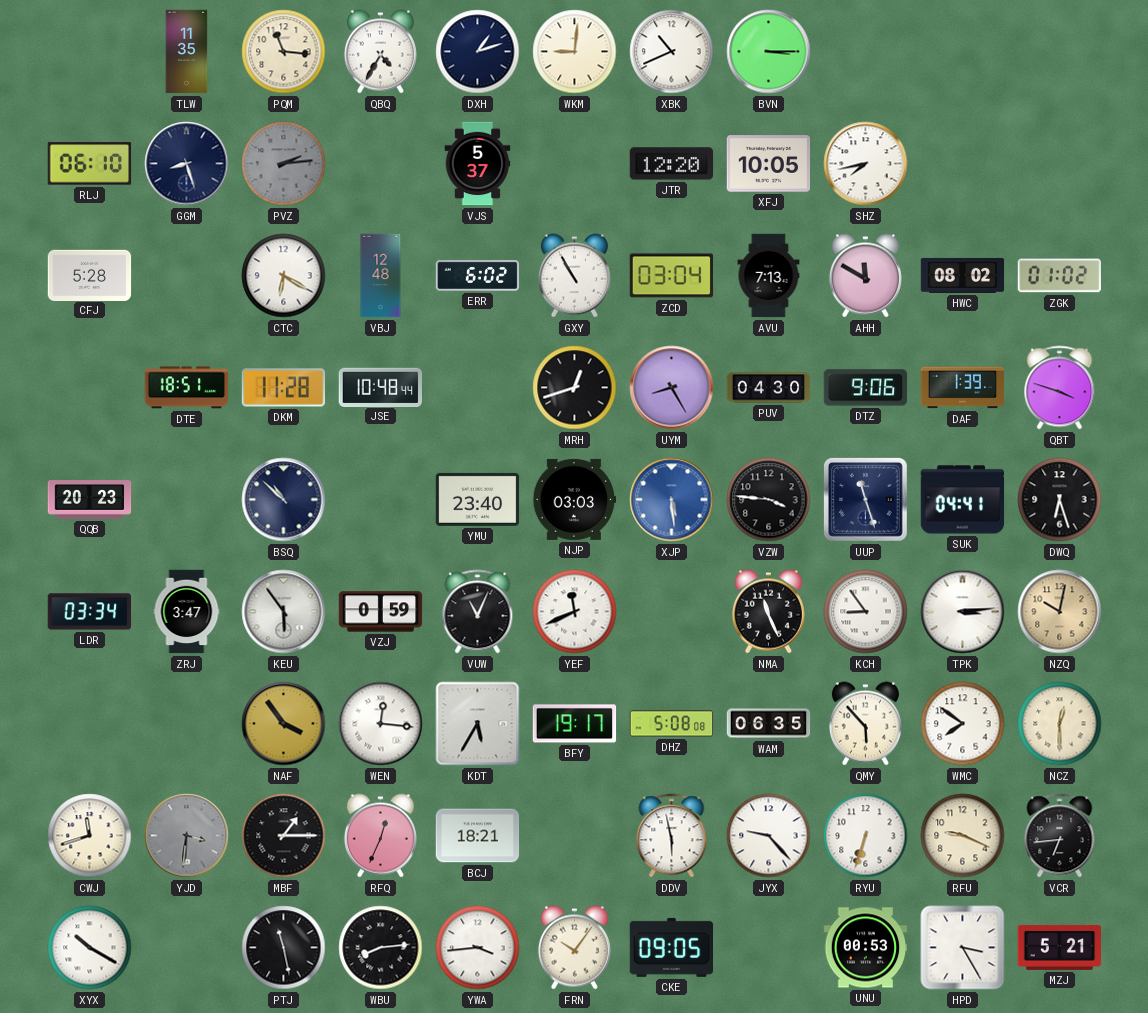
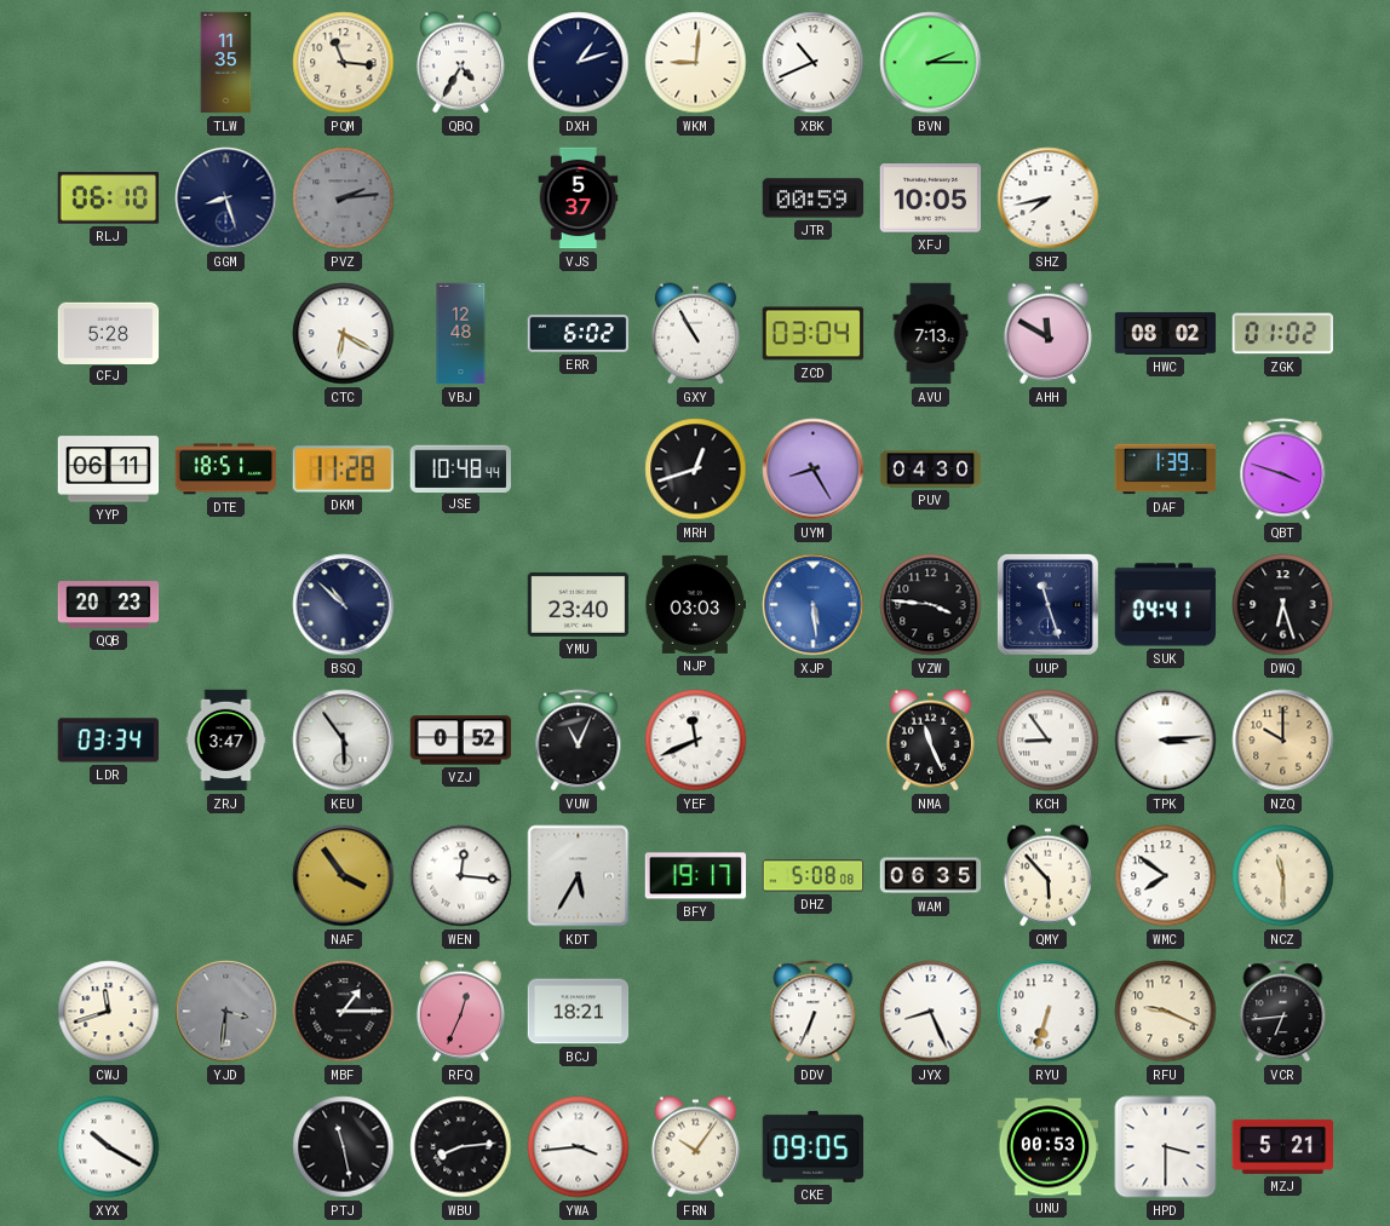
BVN: 3:15 -> 2:15 (931, 63)
JTR: 12:20 -> 00:59 (814, 198)
YYP: none -> 06:11 (109, 470)
DTZ: 9:06 -> none (866, 388)
VZJ: 0:59 -> 0:52 (461, 741)
NZQ: 10:02 -> 10:00 (1283, 741)
NCZ: 12:30 -> 11:30 (1283, 876)
DDV: 5:58 -> 6:34 (814, 1012)
JYX: 9:23 -> 8:26 (931, 1012)
HPD: 3:25 -> 3:30 (1166, 1147)
